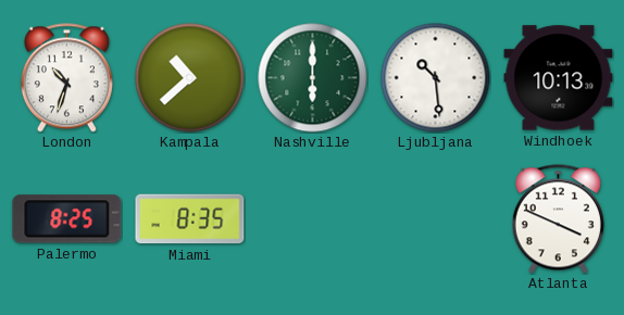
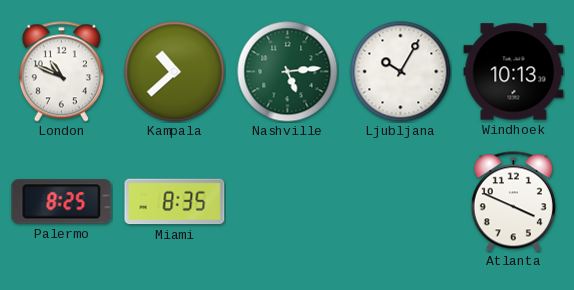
London: 10:33 -> 10:49 (61, 72)
Nashville: 6:00 -> 5:14 (288, 72)
Ljubljana: 10:29 -> 10:05 (401, 72)
